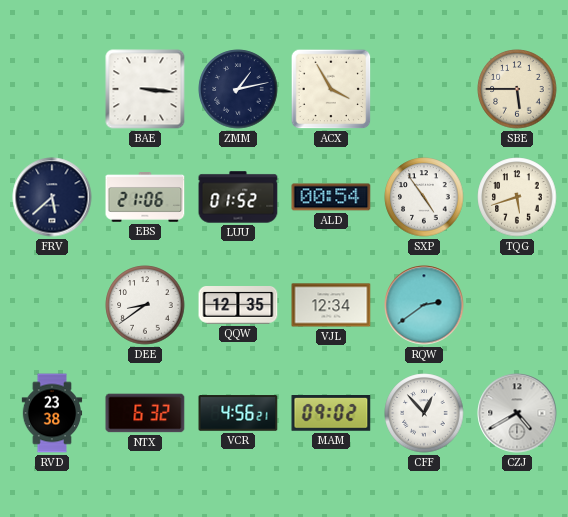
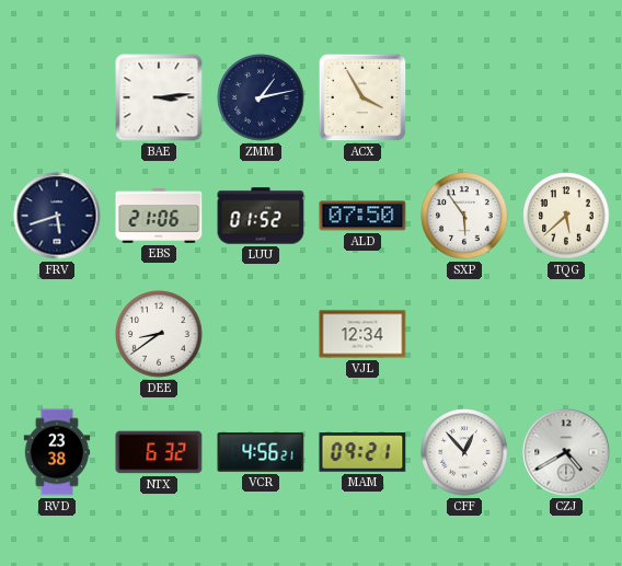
BAE: 3:16 -> 3:14 (159, 97)
SBE: 5:45 -> none (517, 89)
FRV: 5:38 -> 5:42 (57, 216)
ALD: 00:54 -> 07:50 (362, 216)
SXP: 4:54 -> 5:54 (464, 216)
TQG: 5:42 -> 5:38 (566, 216)
QQW: 12:35 -> none (238, 306)
RQW: 2:39 -> none (424, 305)
MAM: 09:02 -> 09:21 (362, 453)
